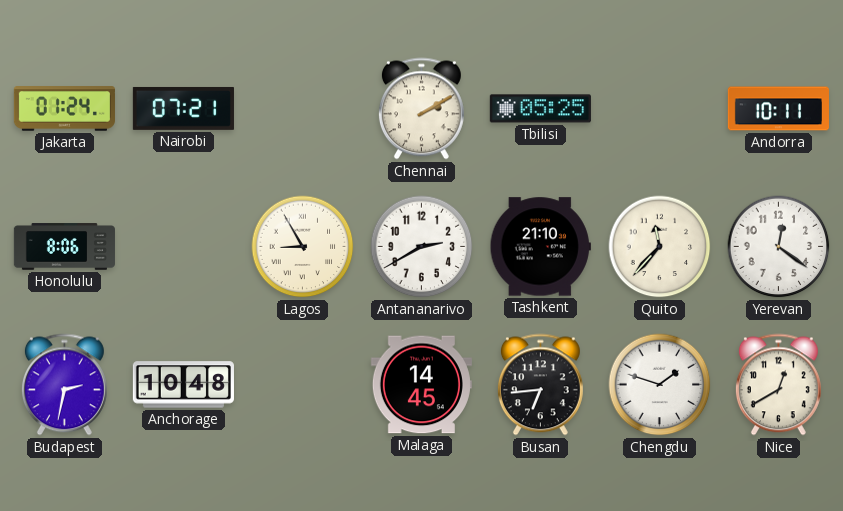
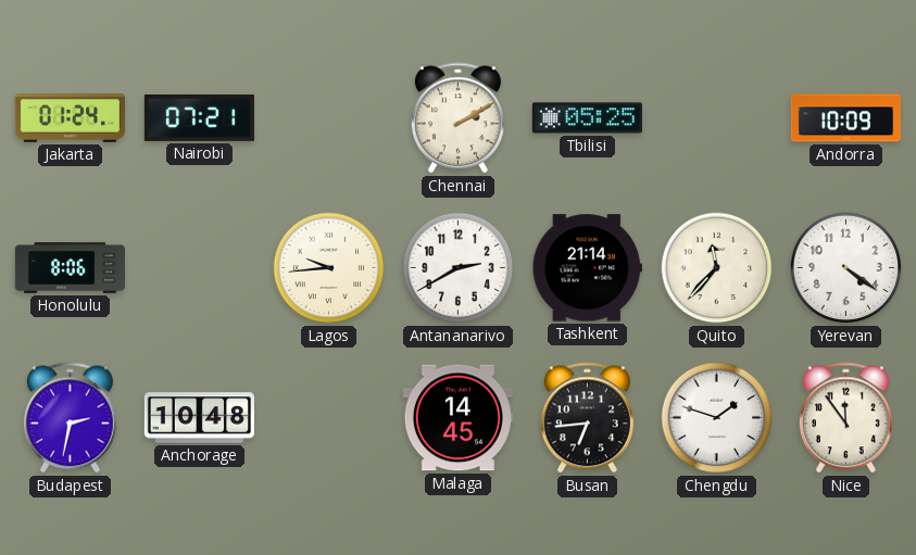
Andorra: 10:11 -> 10:09 (845, 118)
Lagos: 8:55 -> 9:44 (329, 268)
Tashkent: 21:10 -> 21:14 (587, 268)
Yerevan: 12:21 -> 4:21 (846, 268)
Nice: 12:40 -> 11:54 (845, 418)
